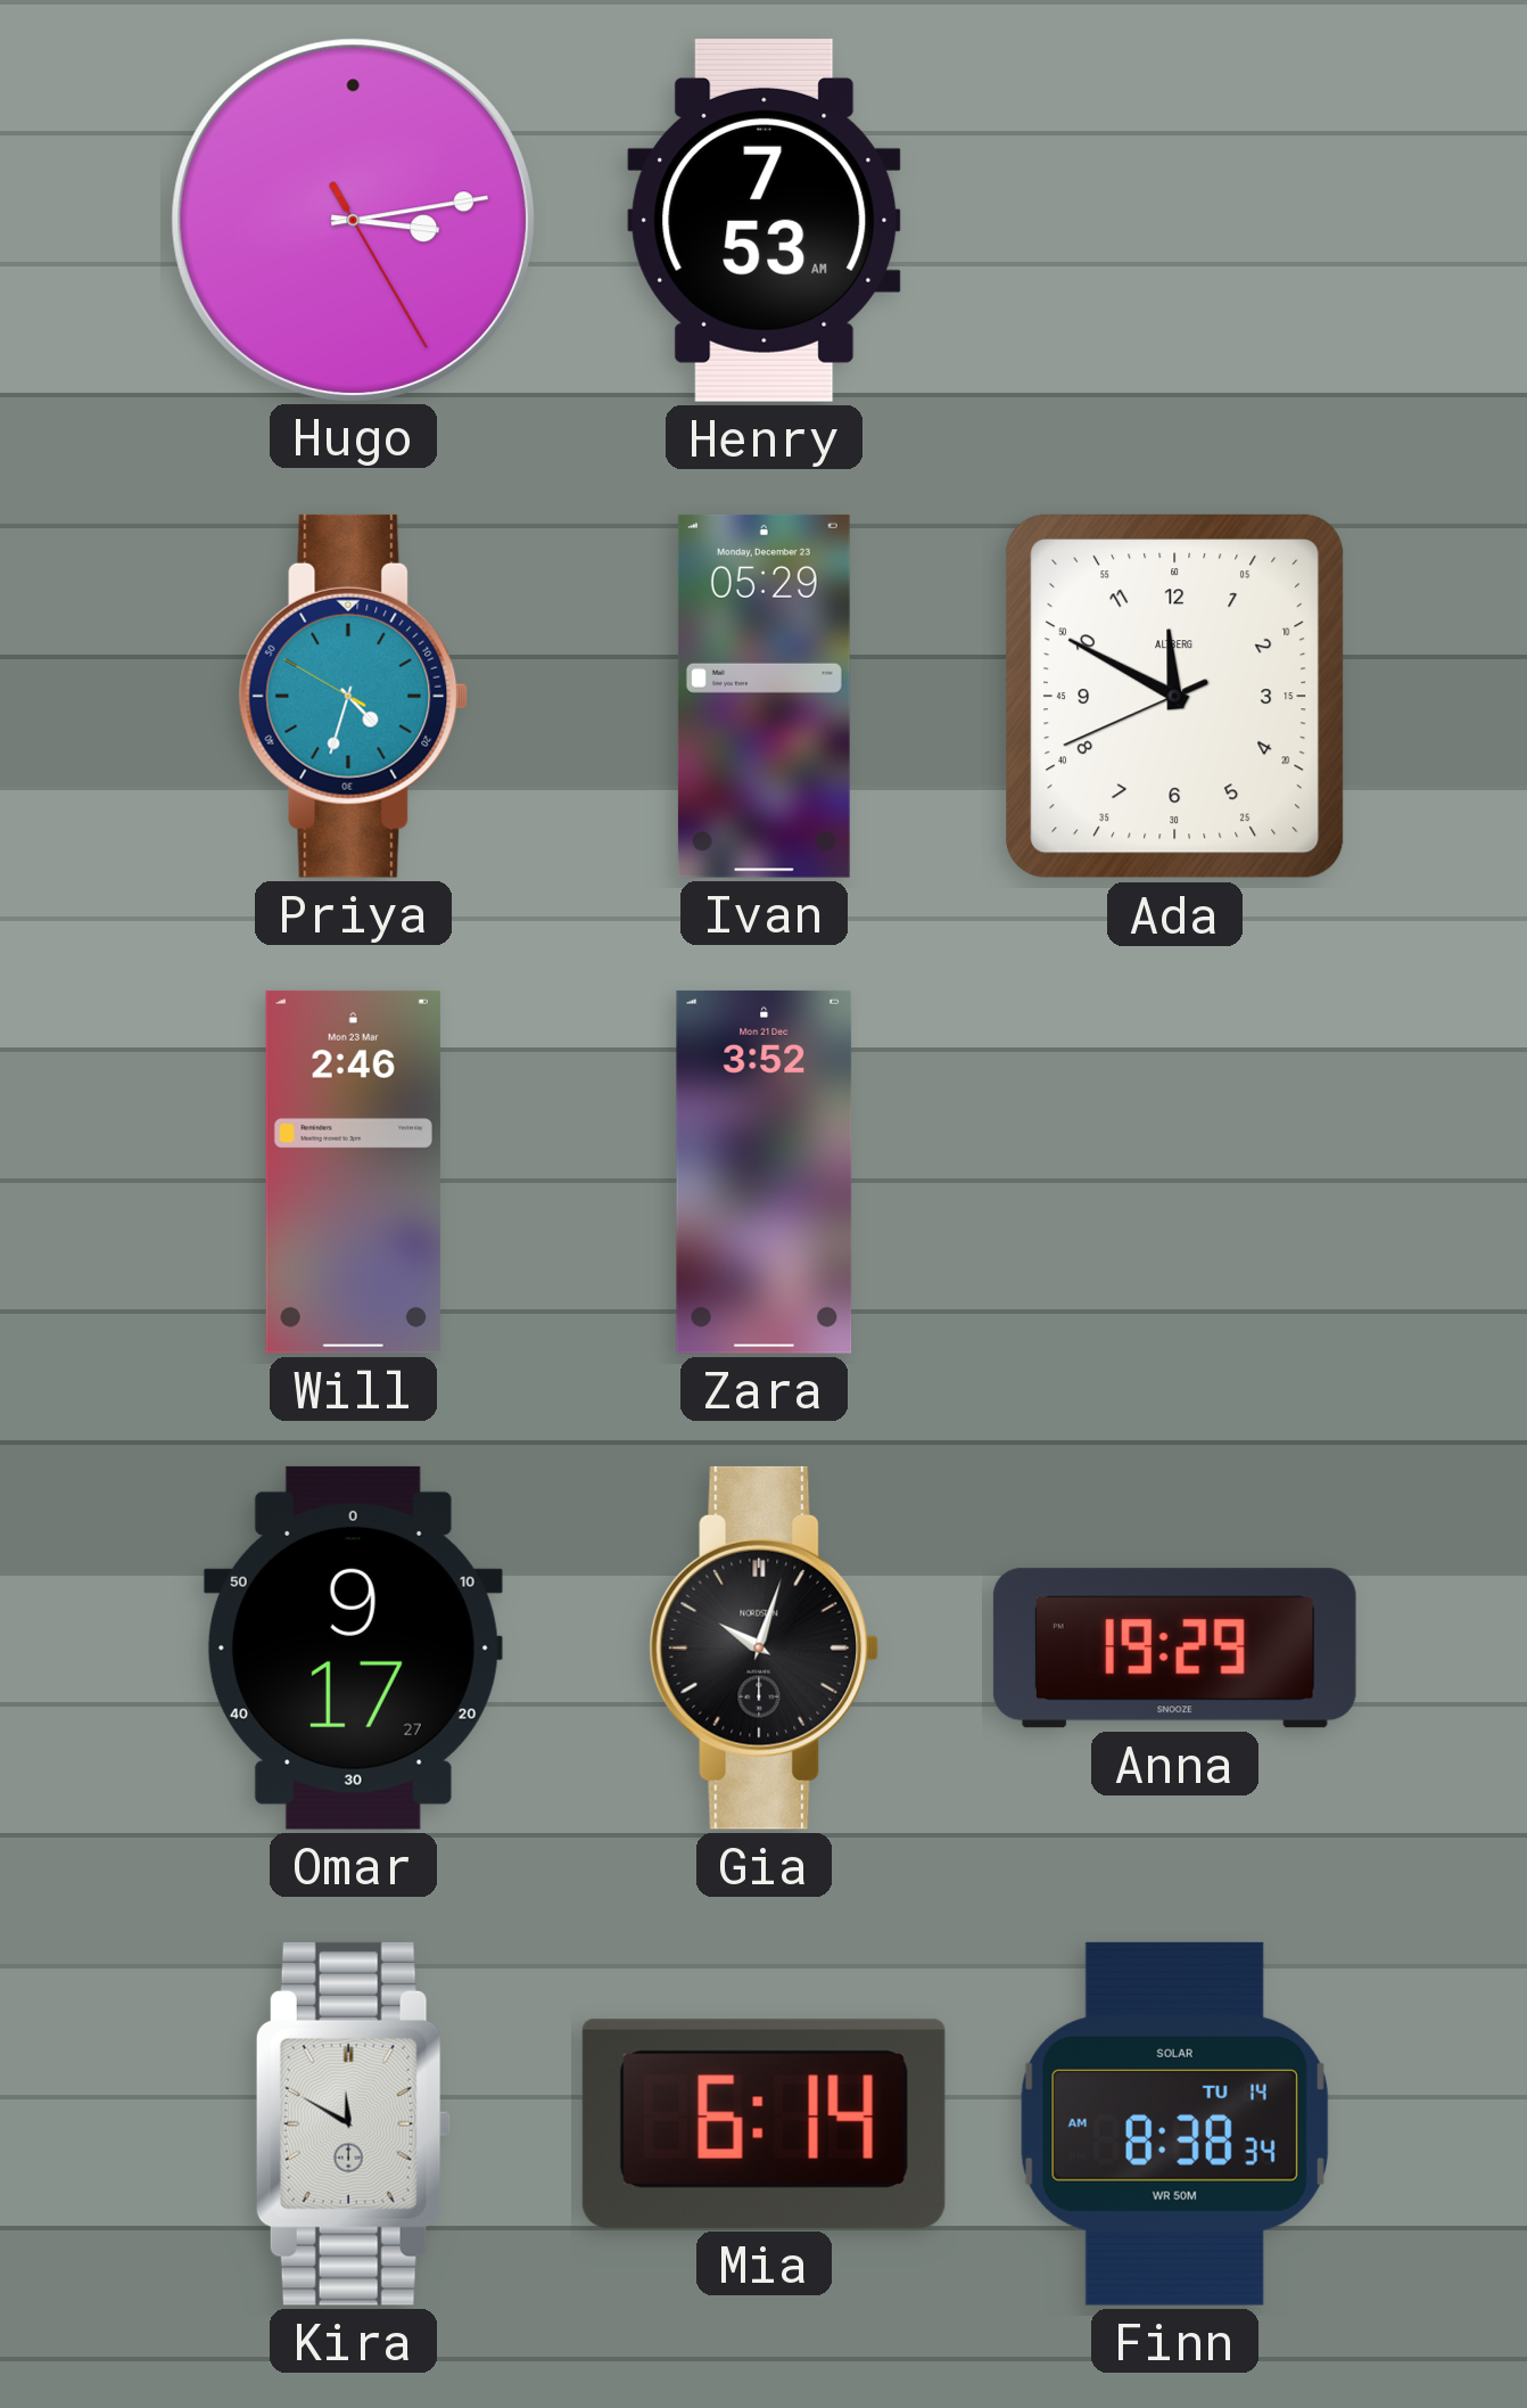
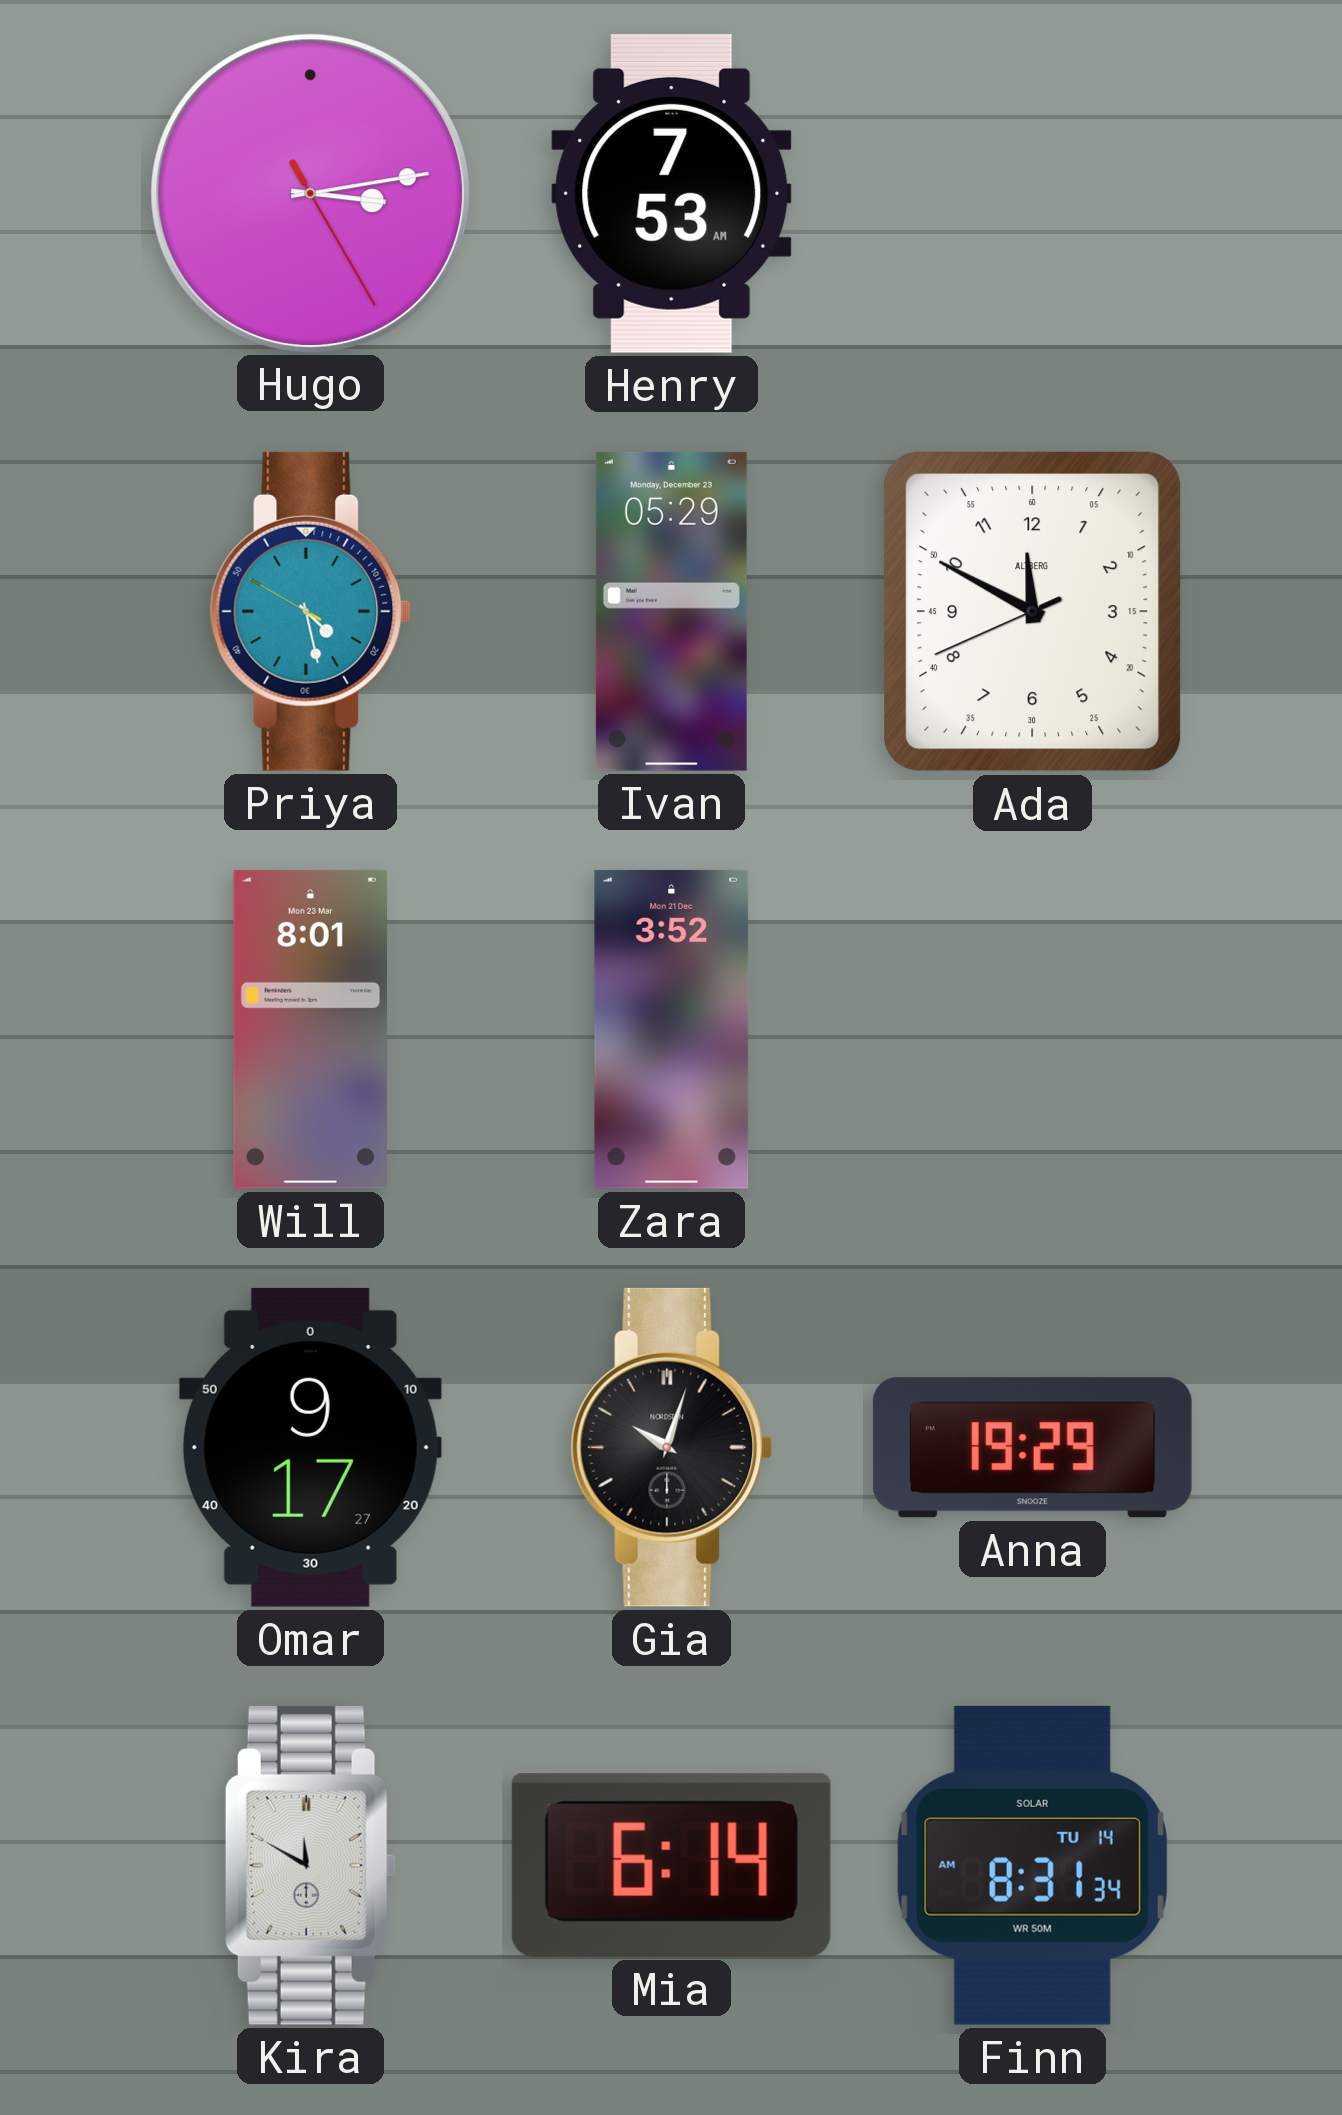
Priya: 4:32 -> 4:27 (311, 611)
Will: 2:46 -> 8:01 (310, 1029)
Finn: 8:38 -> 8:31 (1032, 1865)
